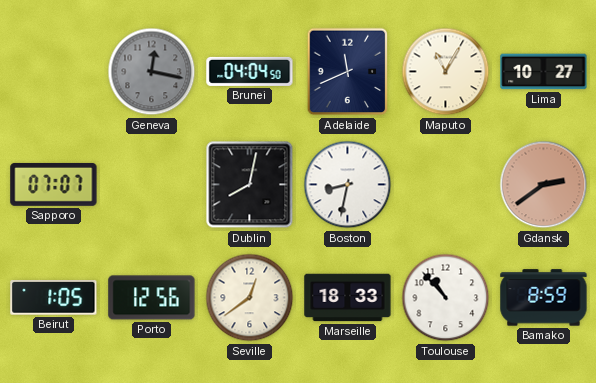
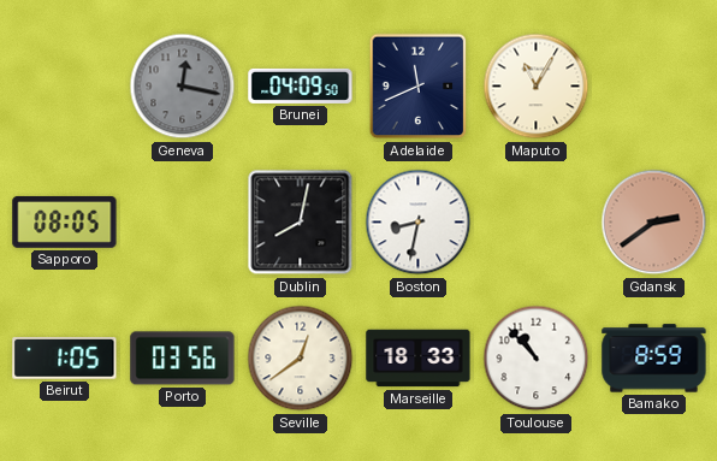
Brunei: 04:04 -> 04:09 (301, 85)
Lima: 10:27 -> none (544, 72)
Sapporo: 07:07 -> 08:05 (65, 221)
Porto: 12:56 -> 03:56 (183, 359)
